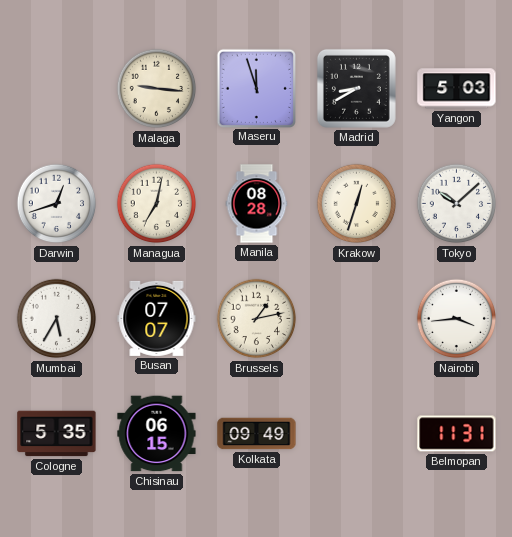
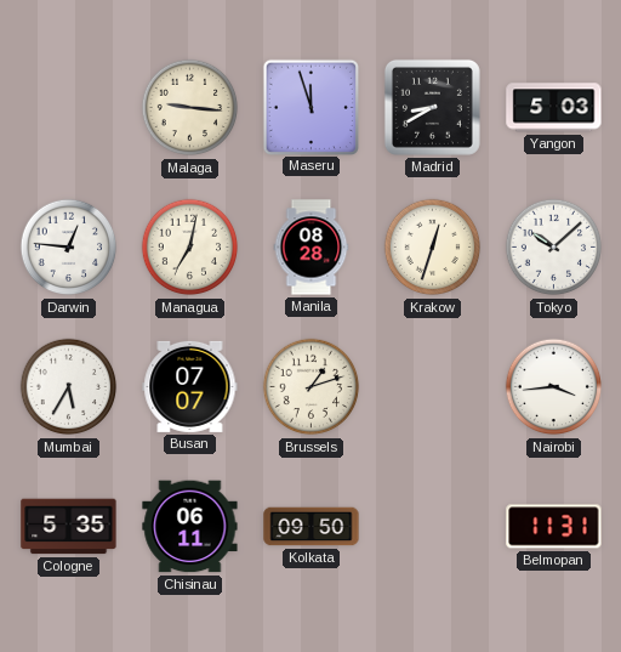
Darwin: 12:42 -> 12:46 (69, 248)
Brussels: 1:13 -> 1:12 (312, 387)
Chisinau: 06:15 -> 06:11 (190, 527)
Kolkata: 09:49 -> 09:50 (312, 527)
